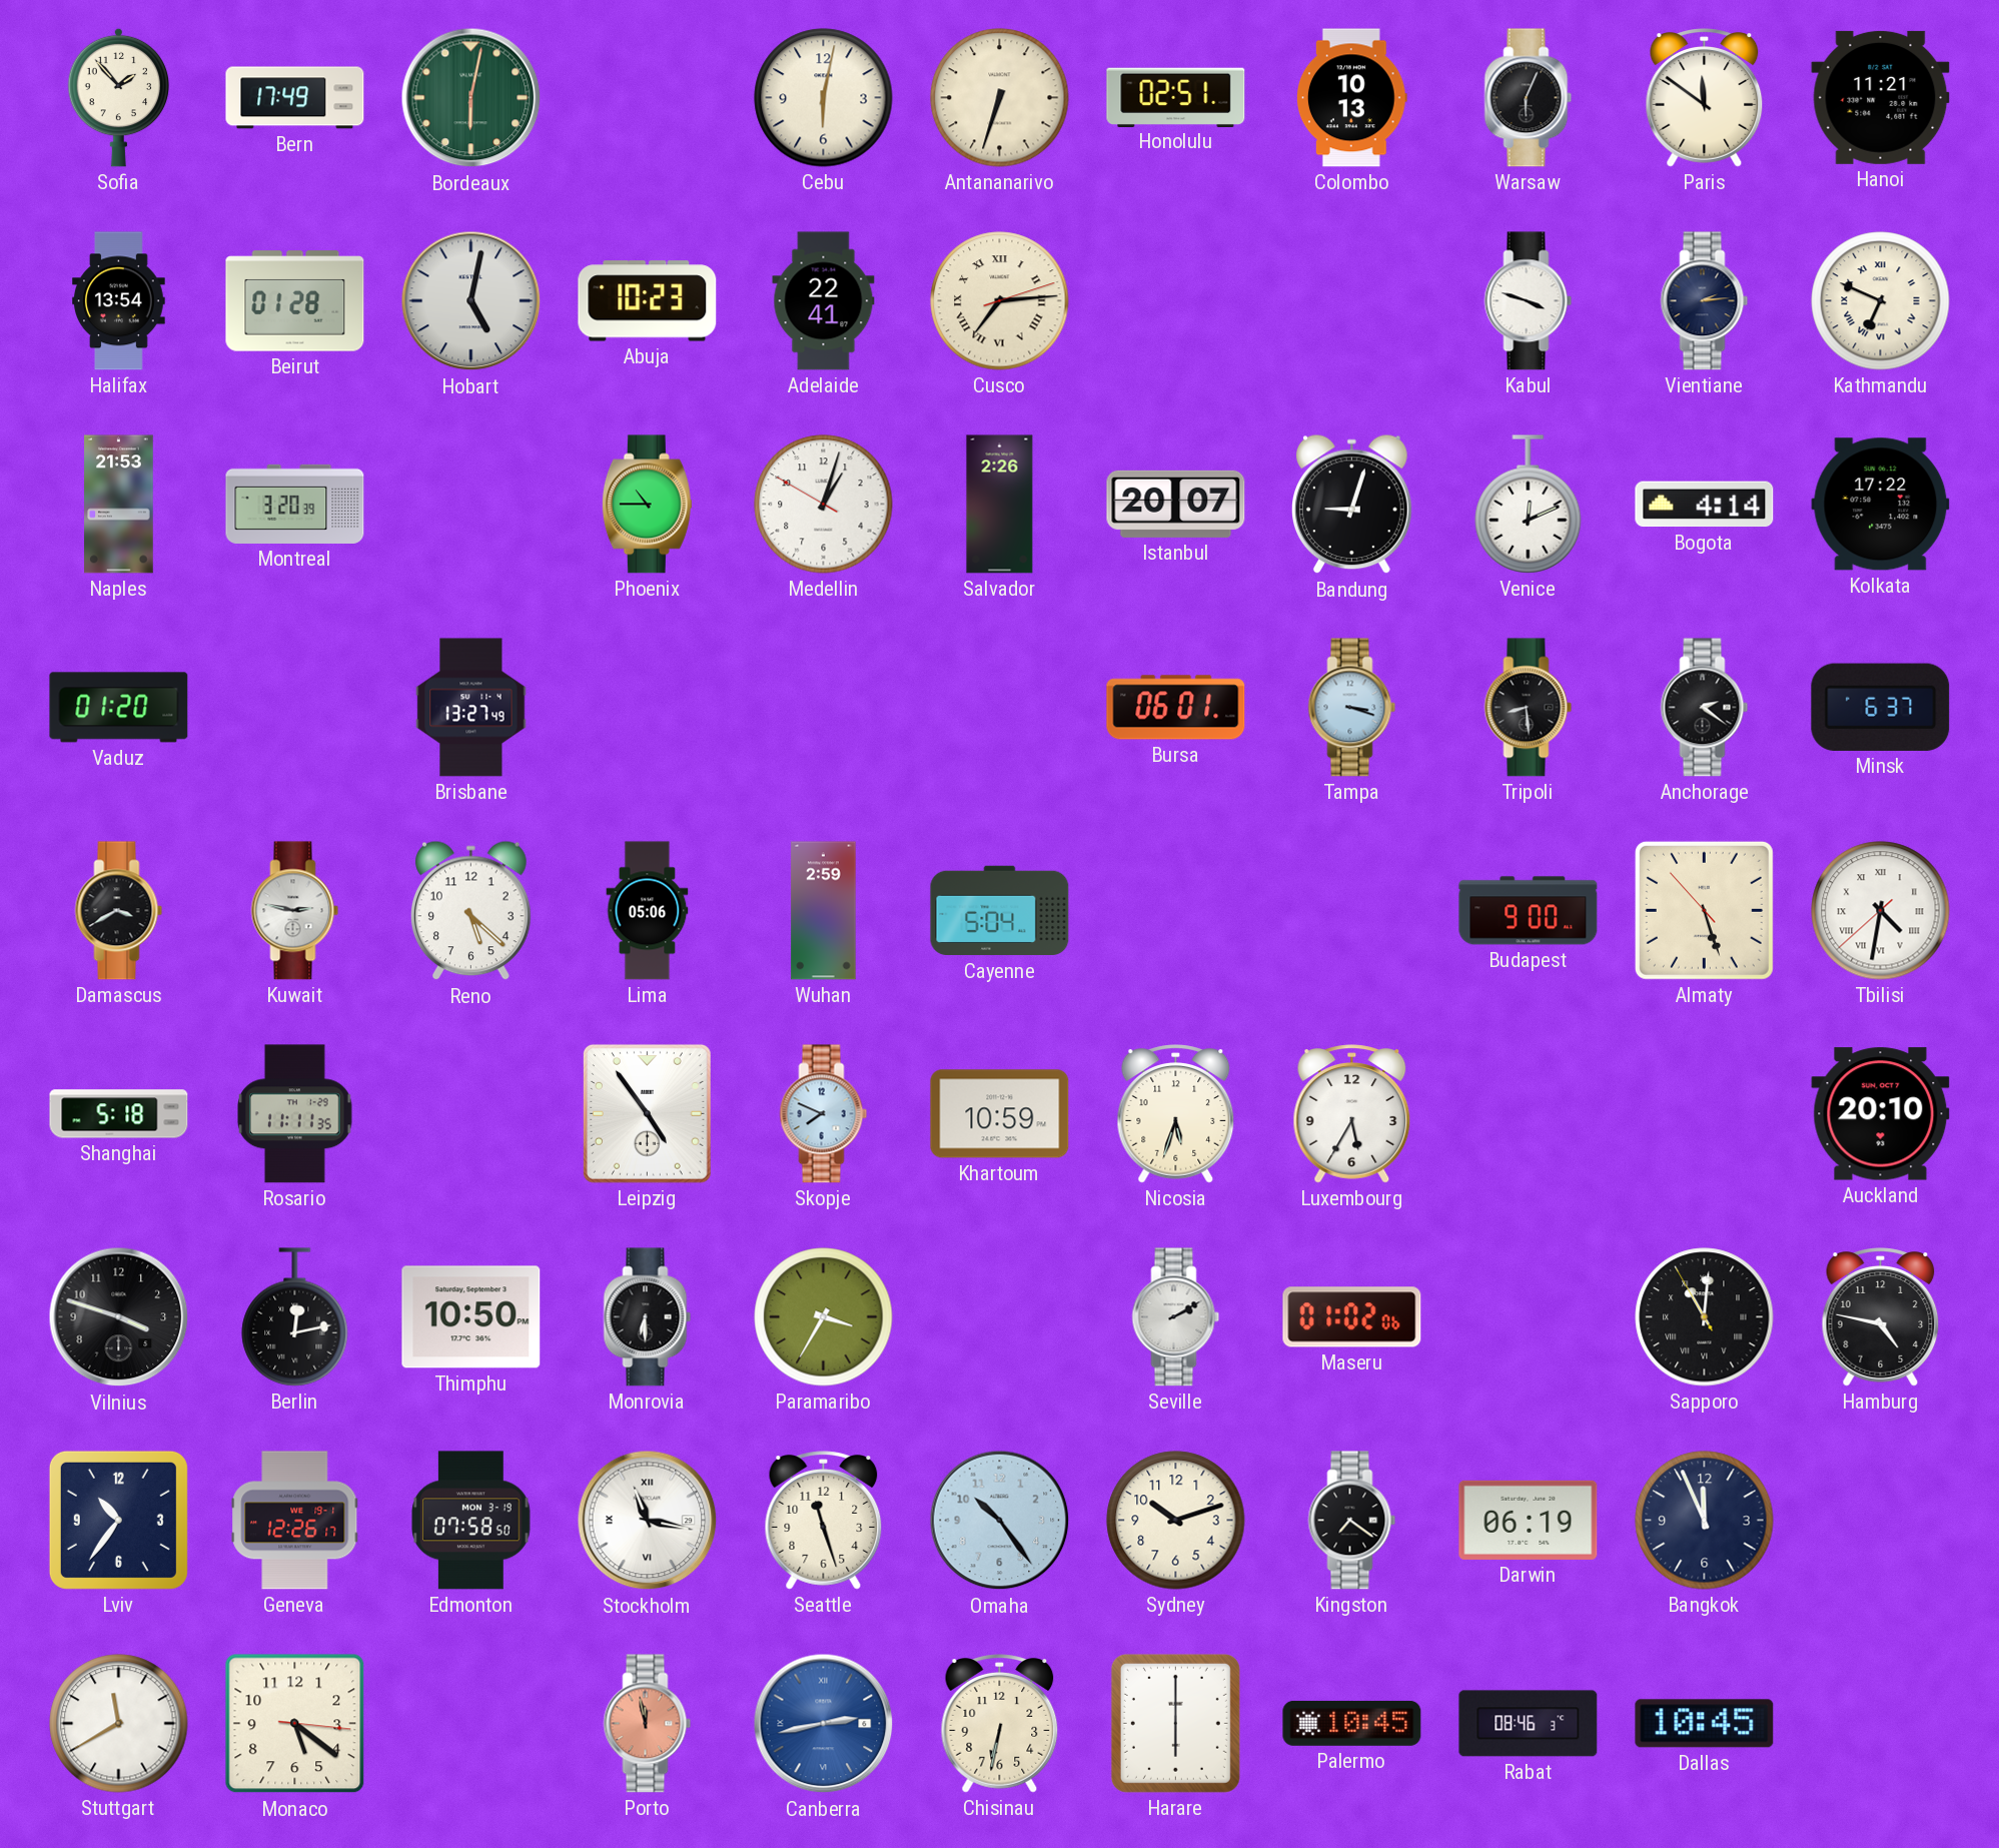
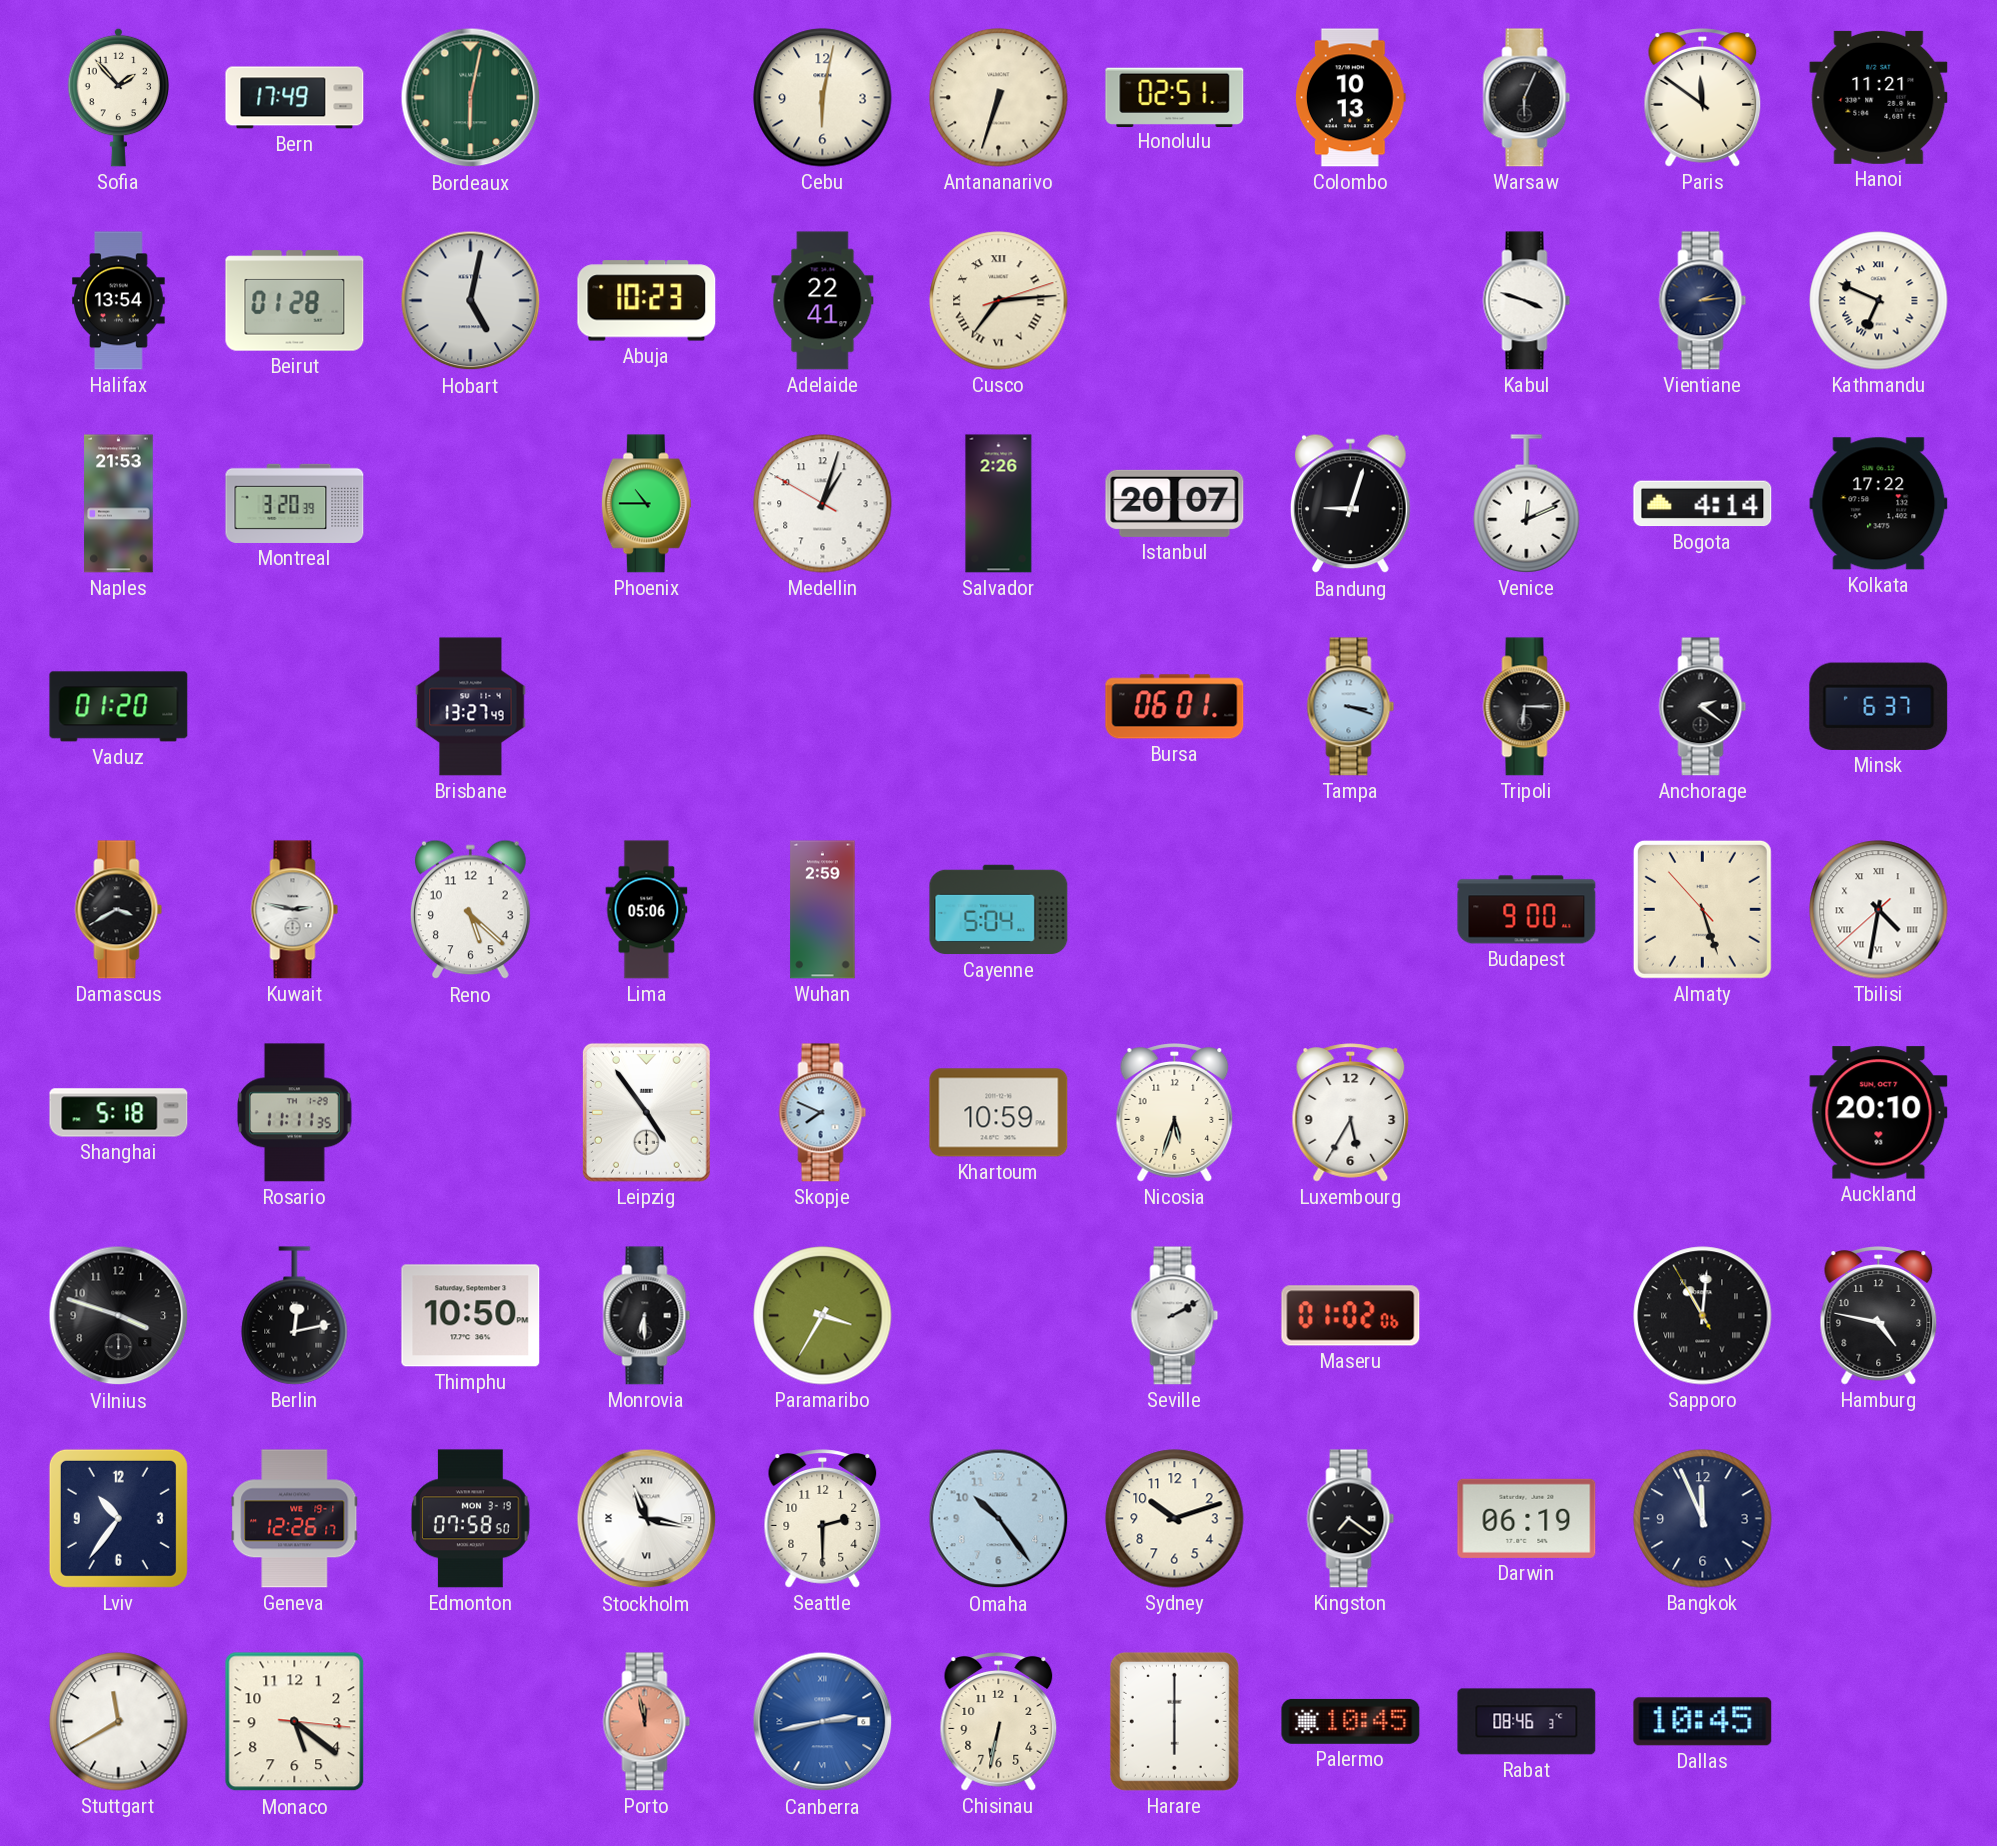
Tripoli: 8:29 -> 6:15 (1527, 707)
Seattle: 11:27 -> 2:30 (823, 1519)
